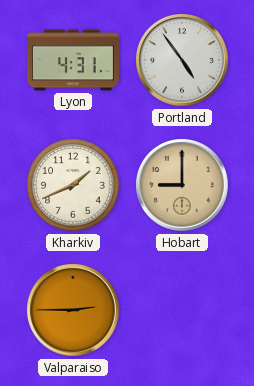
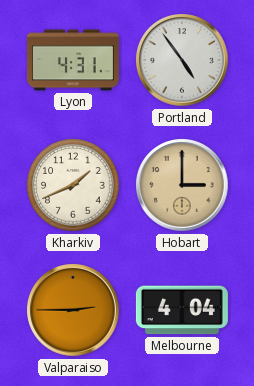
Hobart: 9:00 -> 3:00 (182, 185)
Melbourne: none -> 4:04 (182, 310)
